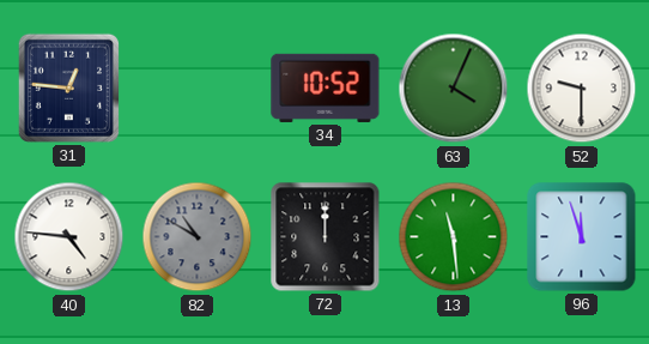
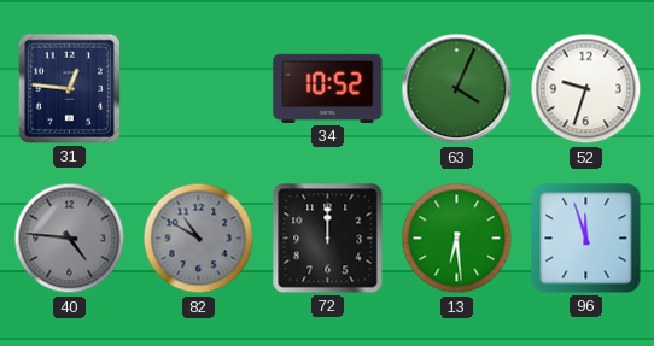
52: 9:30 -> 9:33 (586, 89)
40 dial: white -> grey (70, 239)
13: 11:29 -> 6:29 (457, 239)
